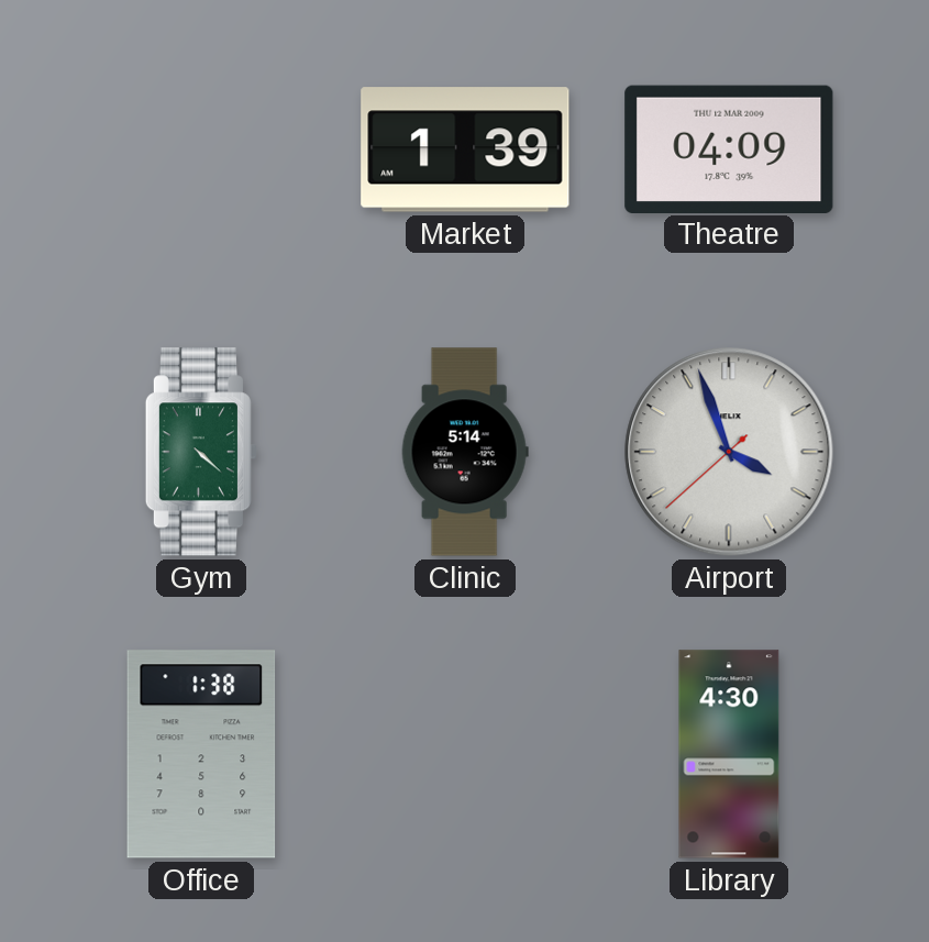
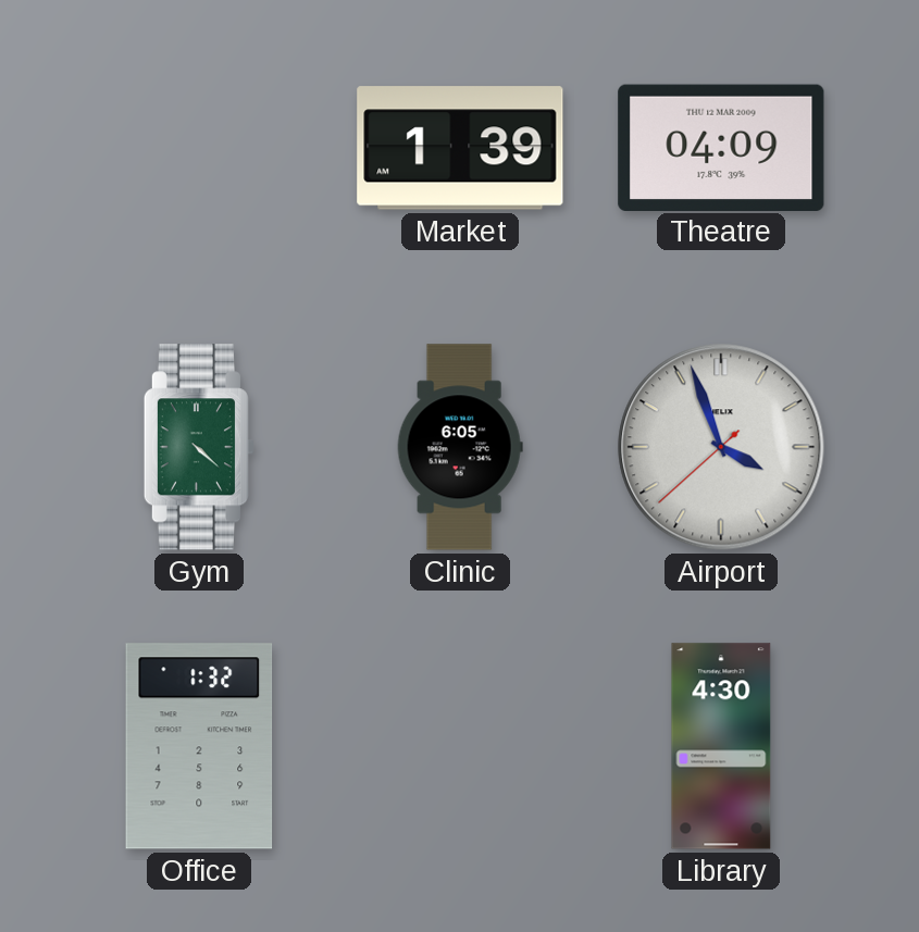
Clinic: 5:14 -> 6:05 (460, 447)
Office: 1:38 -> 1:32 (199, 746)
